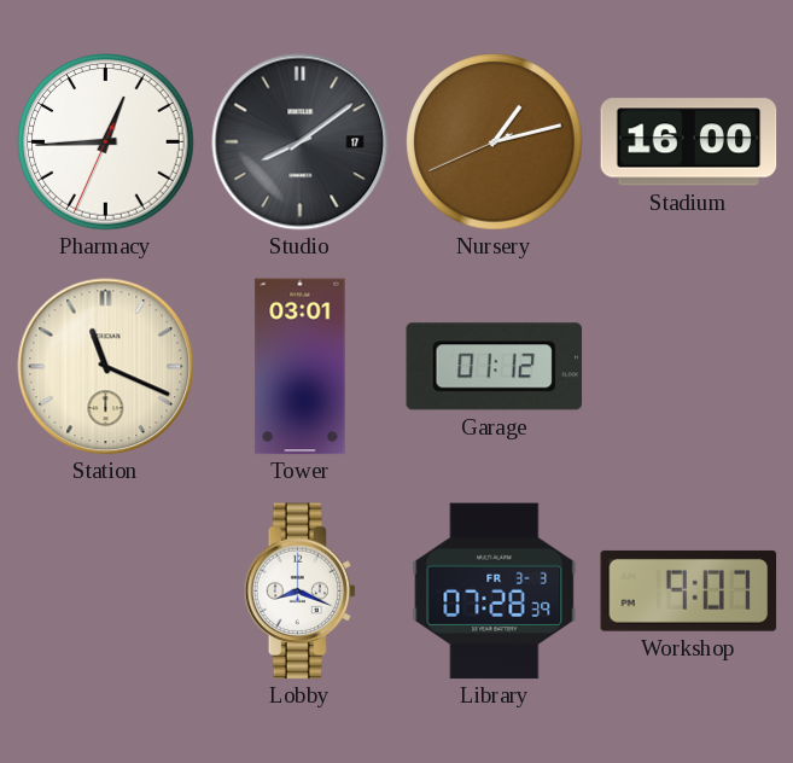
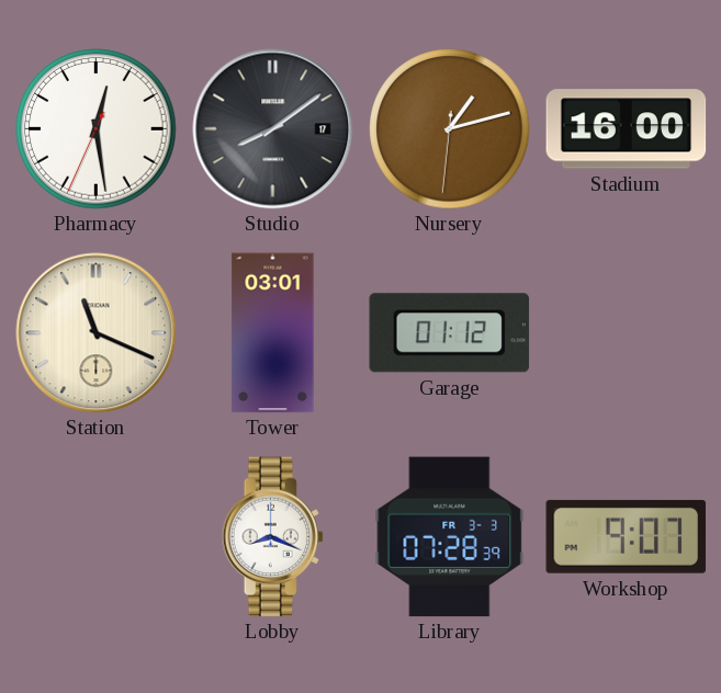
Pharmacy: 12:44 -> 12:28 (97, 129)
Nursery: 1:12:41 -> 1:12:31 (450, 129)
